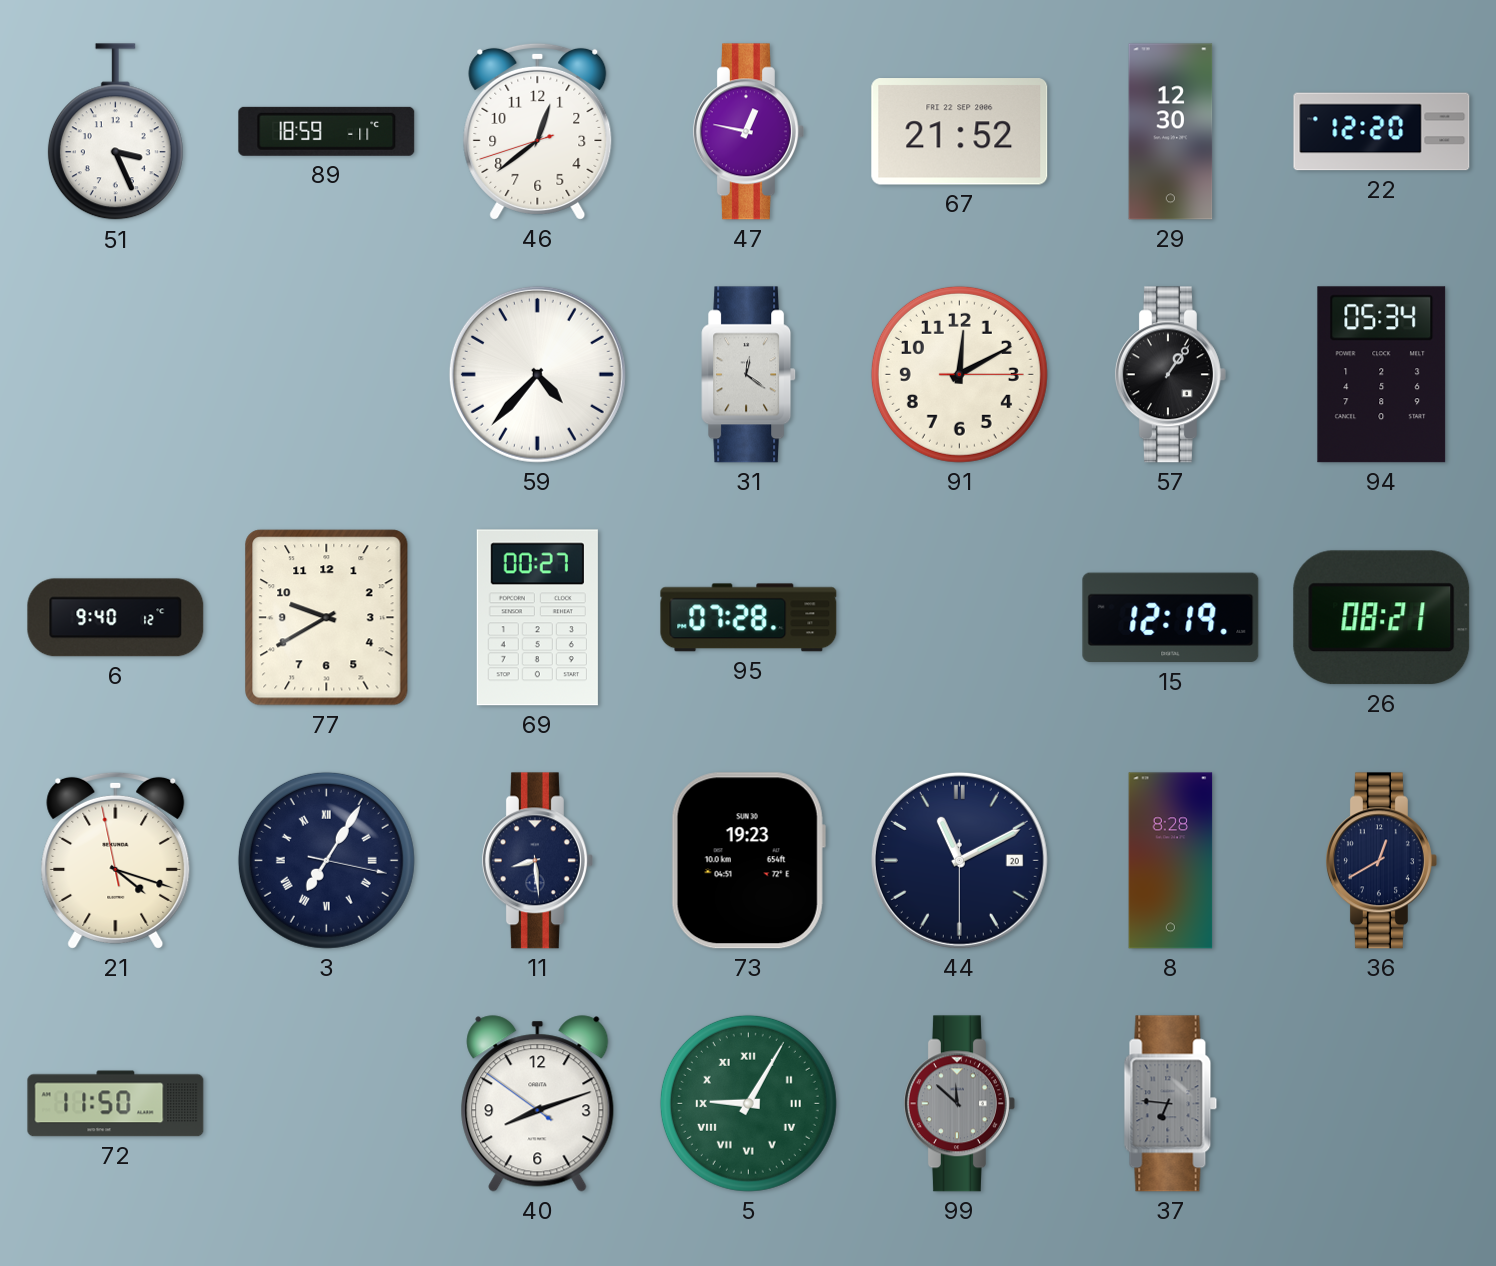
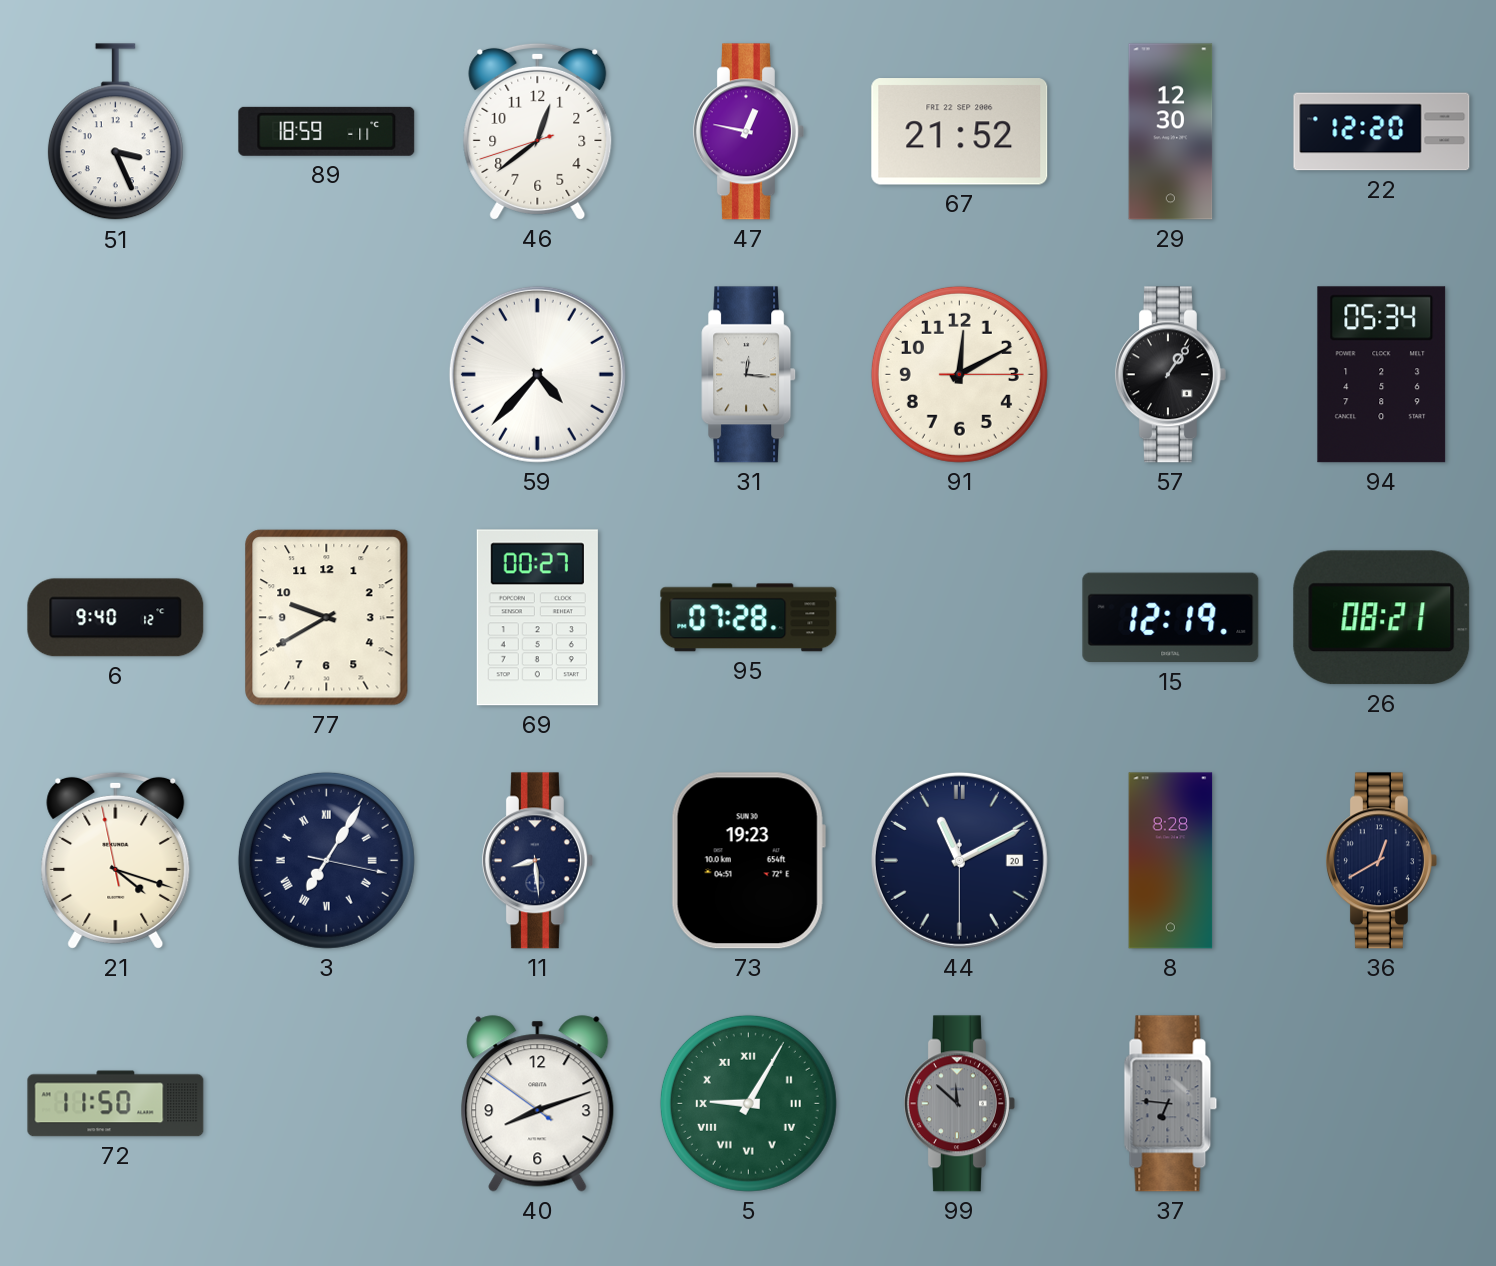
31: 12:21 -> 12:16 (749, 375)
